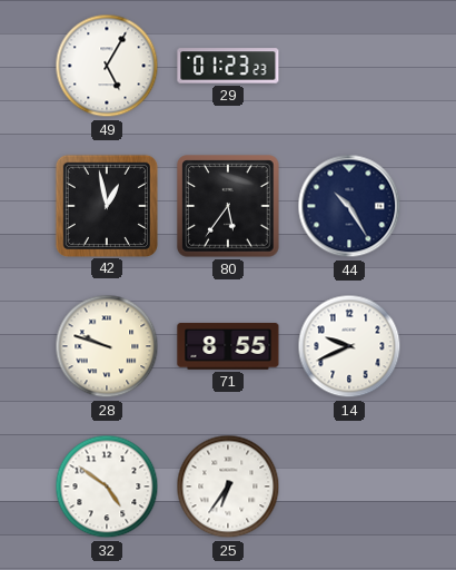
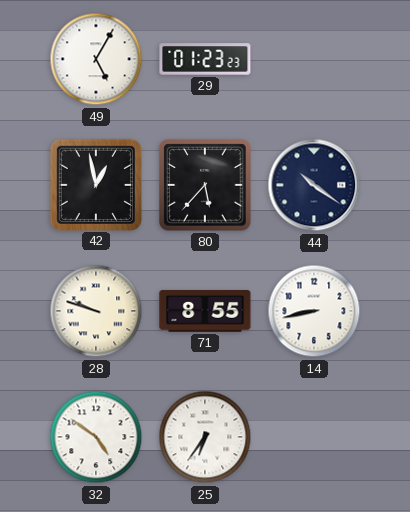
80: 5:36 -> 5:37 (205, 185)
44: 10:25 -> 10:21 (314, 185)
14: 9:41 -> 8:43 (314, 311)
